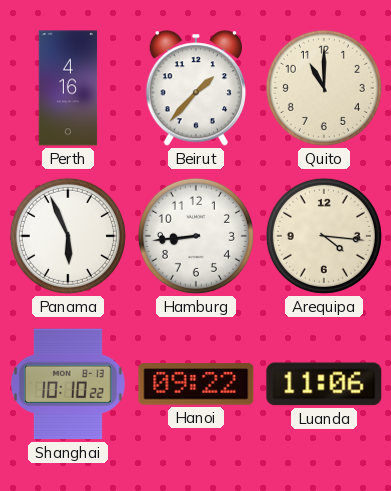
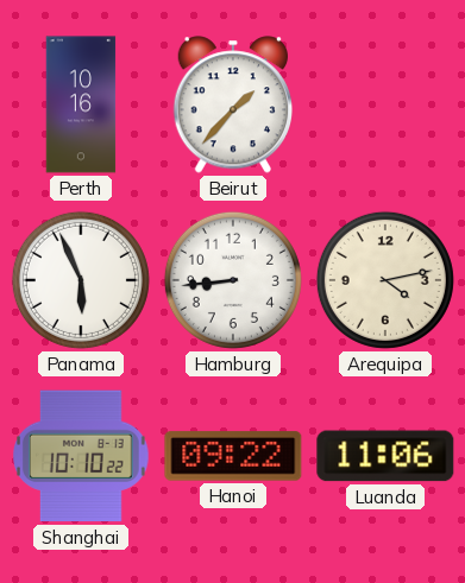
Perth: 4:16 -> 10:16 (81, 104)
Quito: 11:00 -> none (324, 88)
Arequipa: 4:16 -> 4:13 (385, 280)
